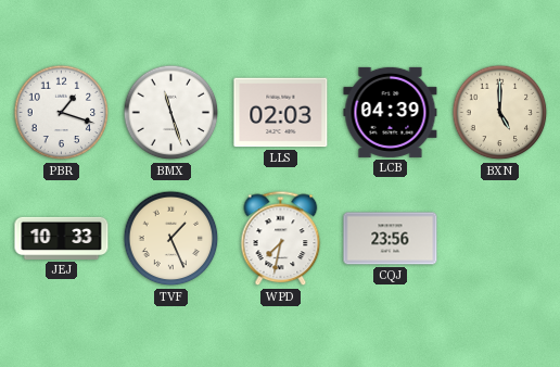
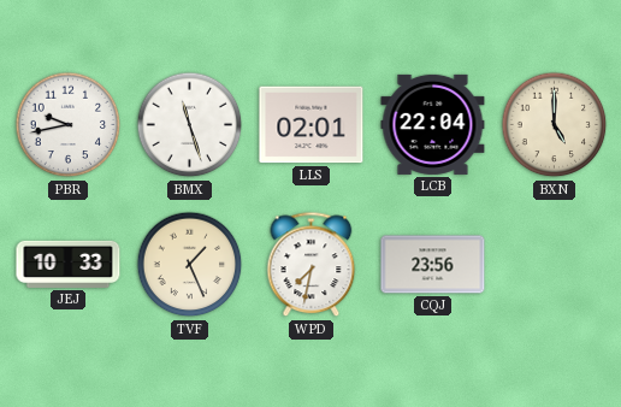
PBR: 1:18 -> 9:43 (69, 125)
LLS: 02:03 -> 02:01 (312, 125)
LCB: 04:39 -> 22:04 (433, 124)
